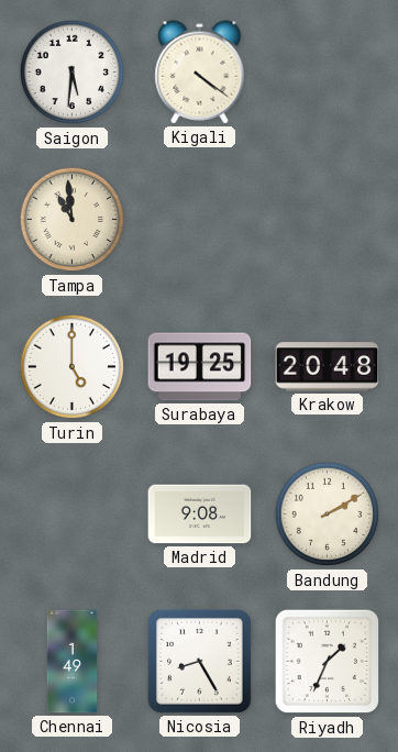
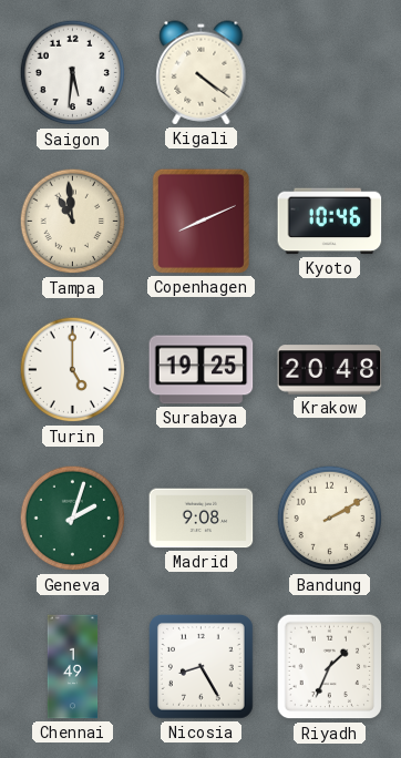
Copenhagen: none -> 8:11 (200, 221)
Kyoto: none -> 10:46 (330, 222)
Geneva: none -> 2:03 (73, 519)
